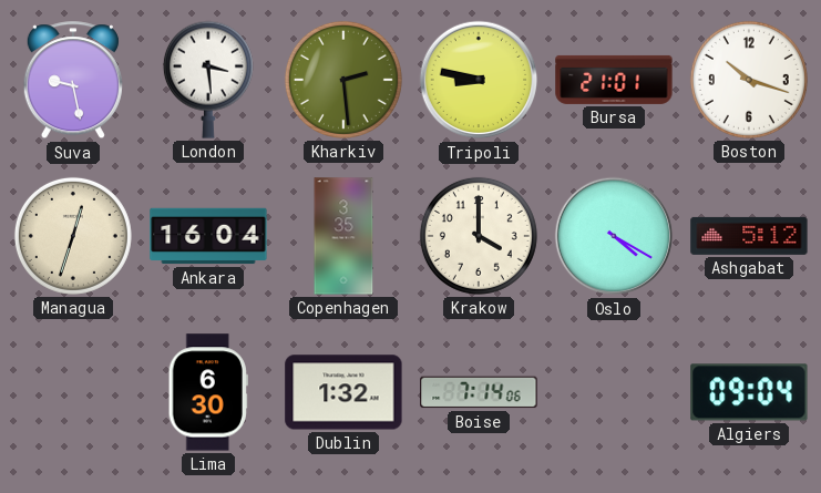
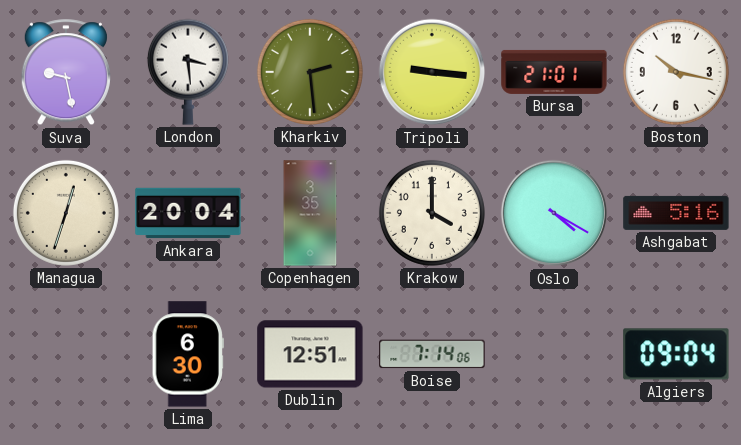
Tripoli: 8:47 -> 9:16 (432, 72)
Boston: 10:18 -> 10:17 (676, 72)
Ankara: 16:04 -> 20:04 (188, 213)
Ashgabat: 5:12 -> 5:16 (676, 213)
Dublin: 1:32 -> 12:51 (310, 354)
